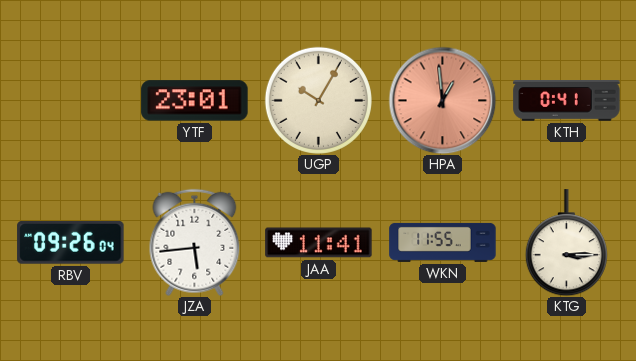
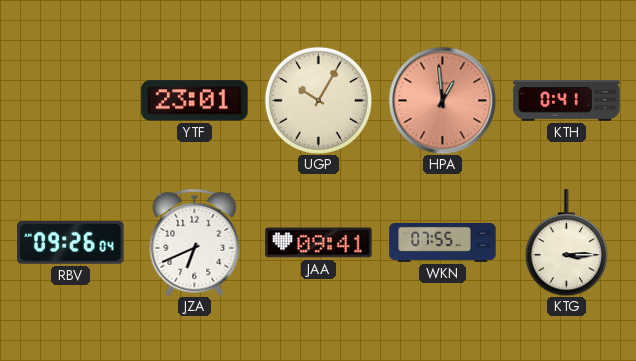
JZA: 5:44 -> 6:41 (195, 242)
JAA: 11:41 -> 09:41 (319, 243)
WKN: 11:55 -> 07:55 (443, 242)
